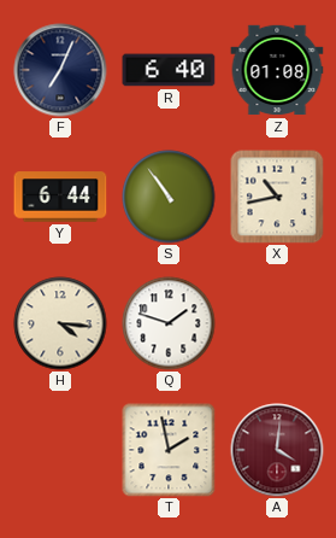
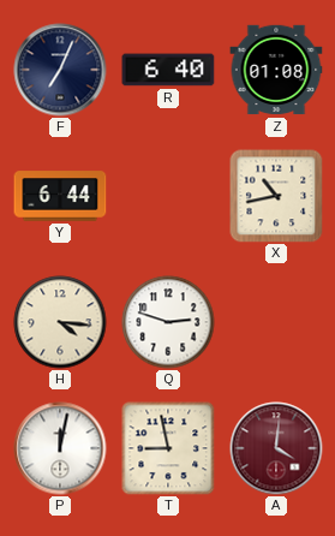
S: 10:54 -> none (169, 197)
Q: 1:48 -> 2:48 (168, 322)
P: none -> 12:02 (60, 448)
T: 1:58 -> 8:58 (168, 448)
